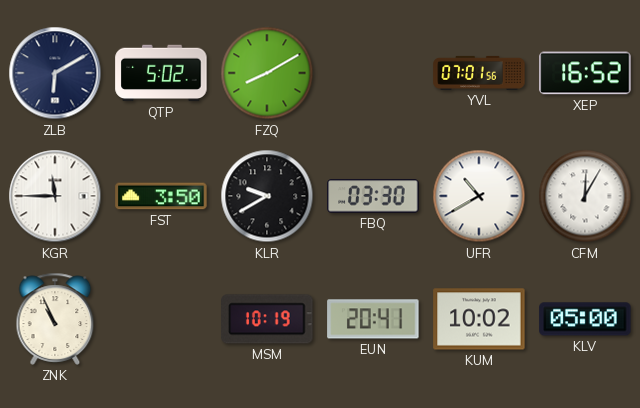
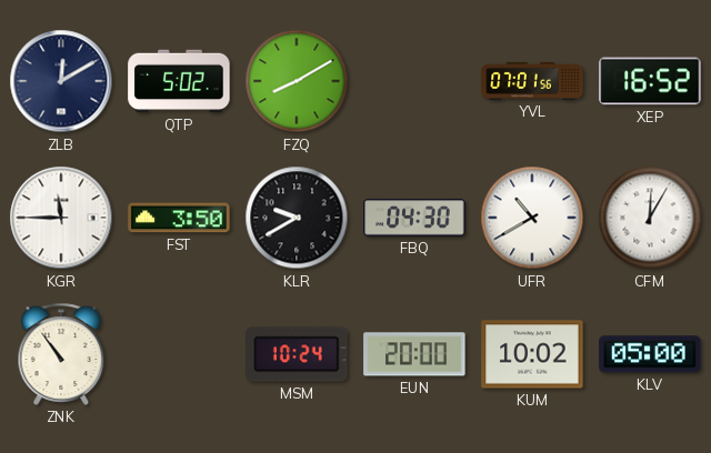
ZLB: 6:10 -> 12:10 (61, 81)
FBQ: 03:30 -> 04:30 (414, 218)
ZNK: 10:56 -> 10:54 (61, 354)
MSM: 10:19 -> 10:24 (297, 354)
EUN: 20:41 -> 20:00 (414, 354)
